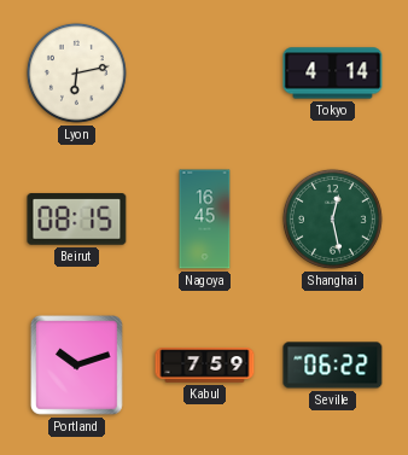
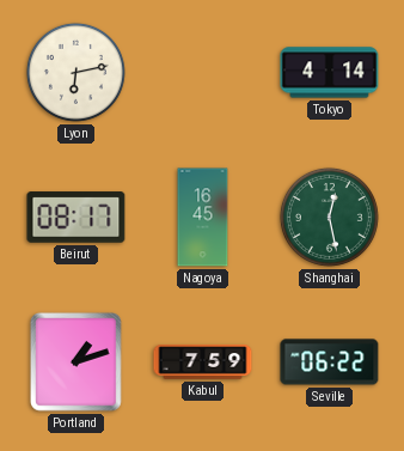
Beirut: 08:15 -> 08:17 (76, 218)
Portland: 10:12 -> 1:12 (76, 362)
